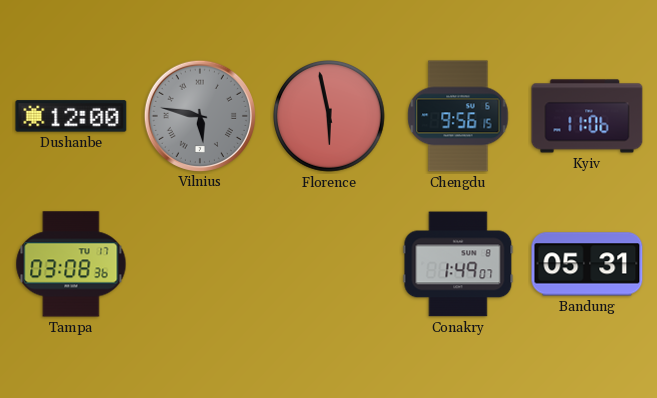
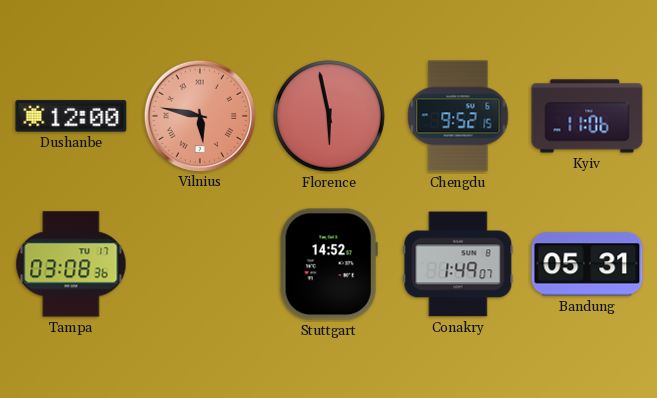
Vilnius dial: grey -> salmon (199, 115)
Chengdu: 9:56 -> 9:52 (458, 116)
Stuttgart: none -> 14:52 (329, 264)
